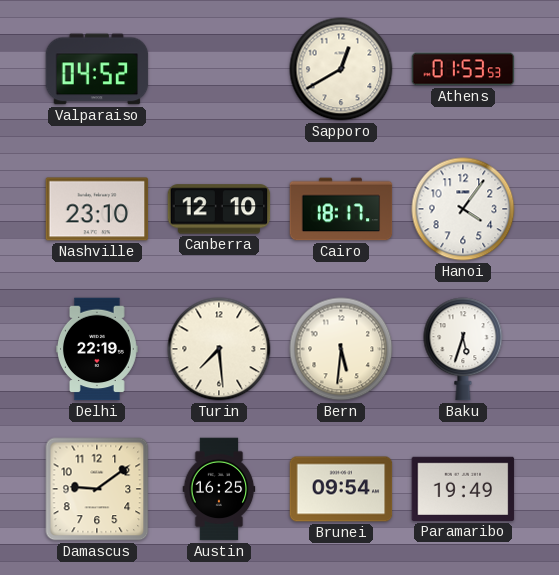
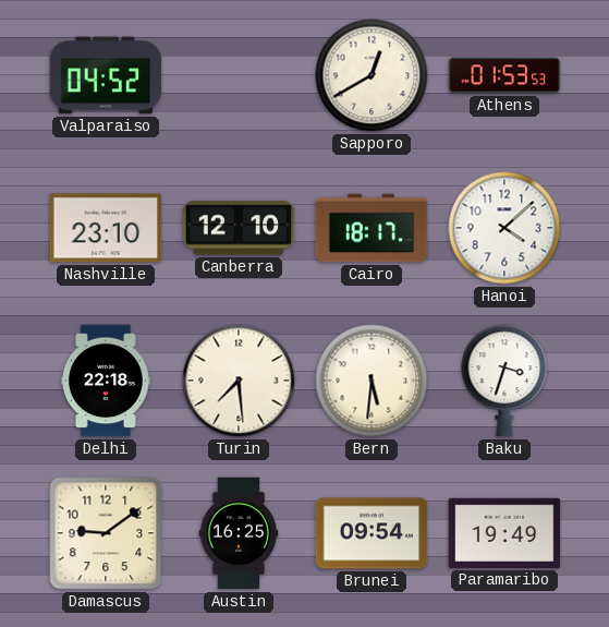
Hanoi: 4:06 -> 4:08 (504, 228)
Delhi: 22:19 -> 22:18 (107, 381)
Baku: 5:33 -> 3:33 (504, 381)
